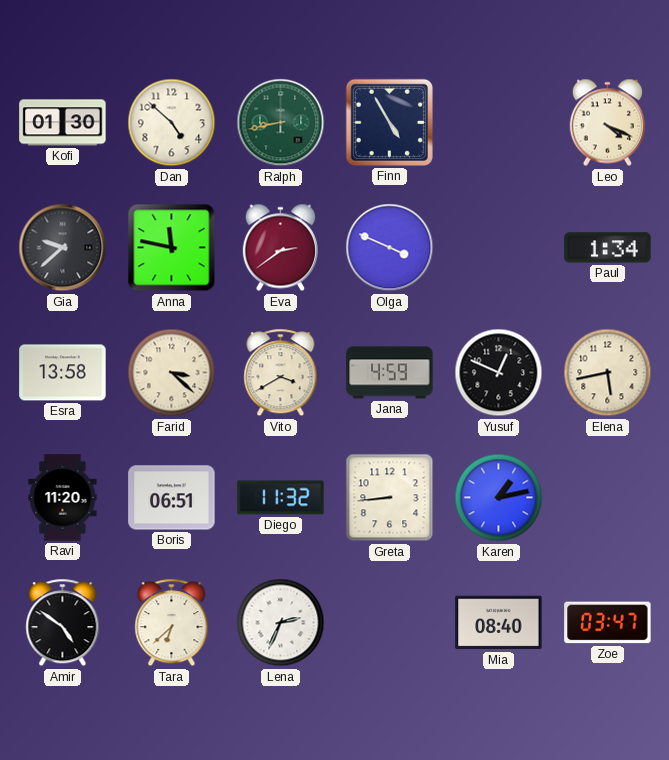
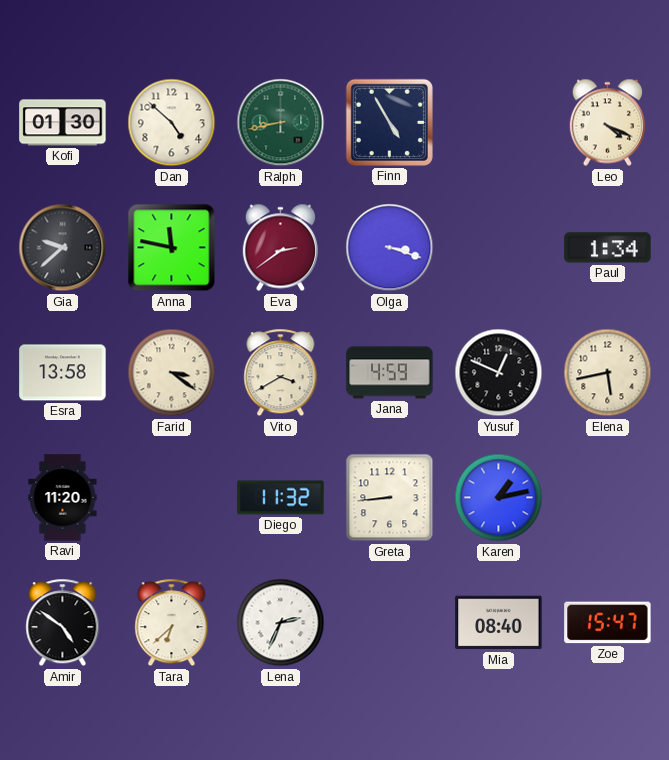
Olga: 3:49 -> 3:18 (390, 248)
Farid: 3:22 -> 3:21 (172, 373)
Boris: 06:51 -> none (172, 498)
Zoe: 03:47 -> 15:47 (608, 623)
